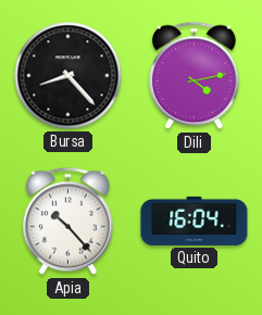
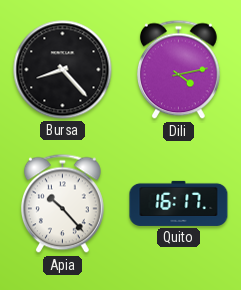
Quito: 16:04 -> 16:17 (179, 203)
